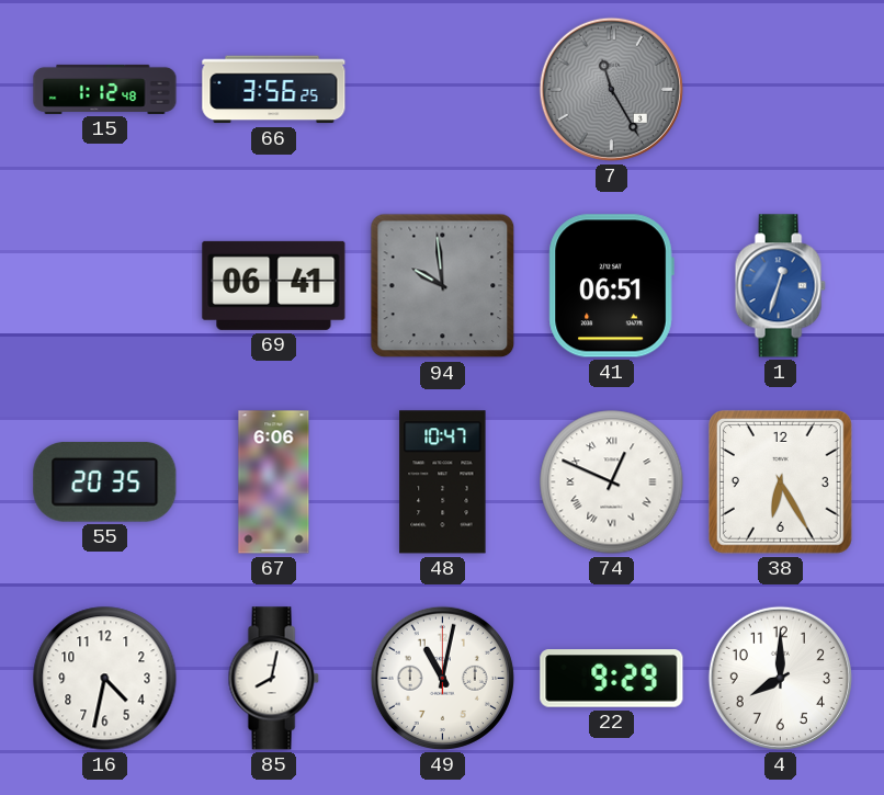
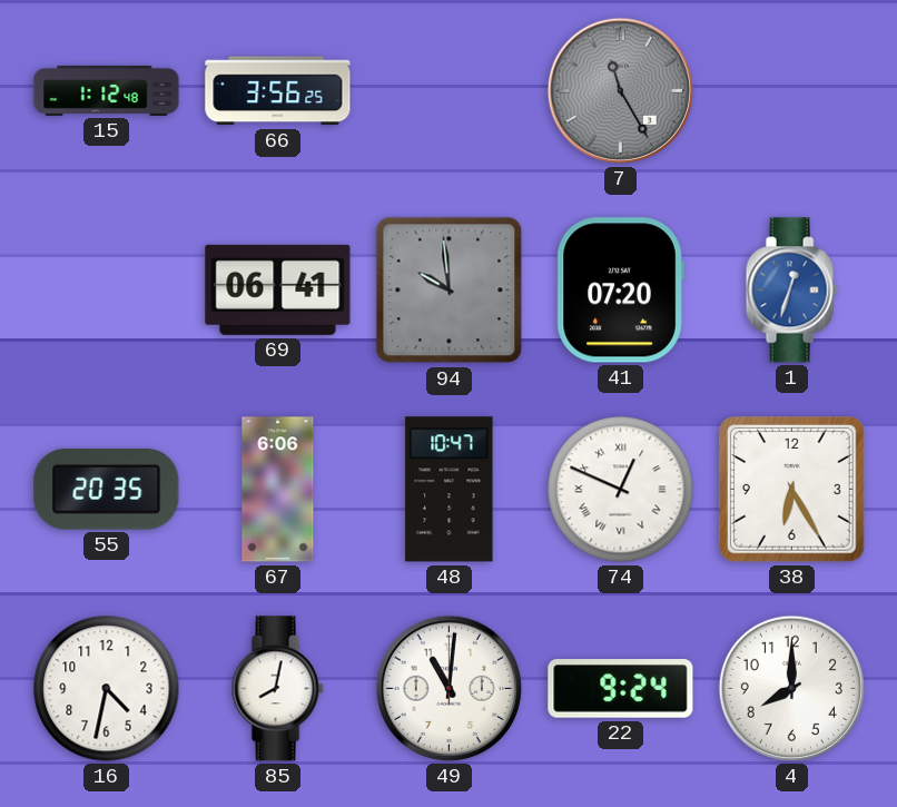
41: 06:51 -> 07:20 (620, 291)
49: 11:02 -> 11:01 (448, 688)
22: 9:29 -> 9:24 (621, 689)
